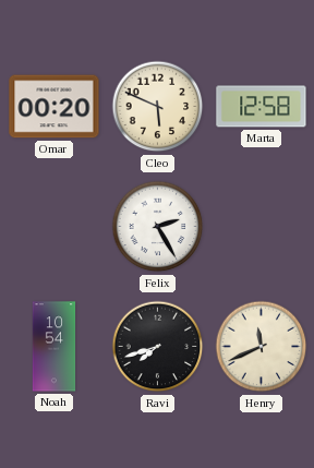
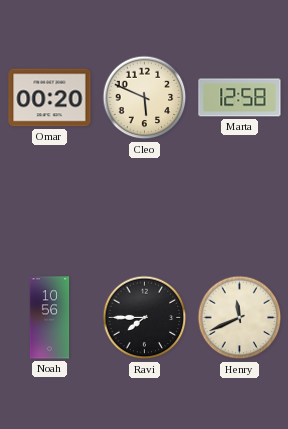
Felix: 2:25 -> none (158, 227)
Noah: 10:54 -> 10:56 (50, 318)
Ravi: 7:42 -> 7:45 (145, 318)
